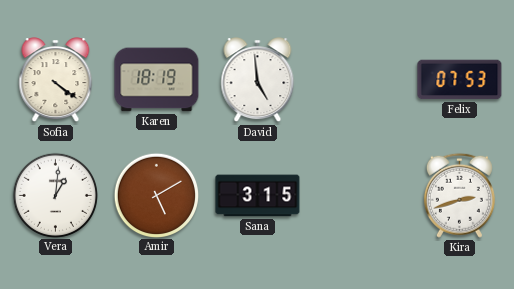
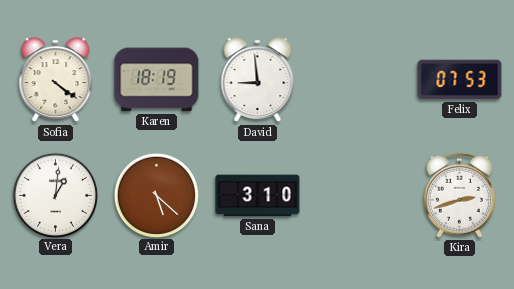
David: 4:59 -> 8:59 (258, 80)
Amir: 5:10 -> 5:22 (156, 195)
Sana: 3:15 -> 3:10 (258, 196)
